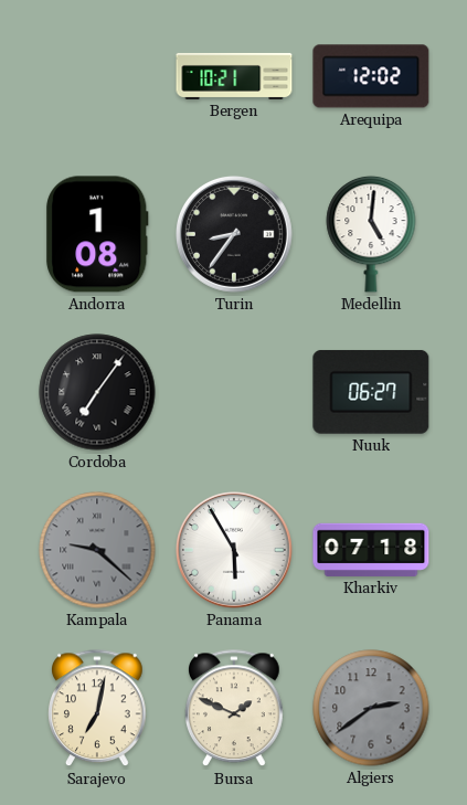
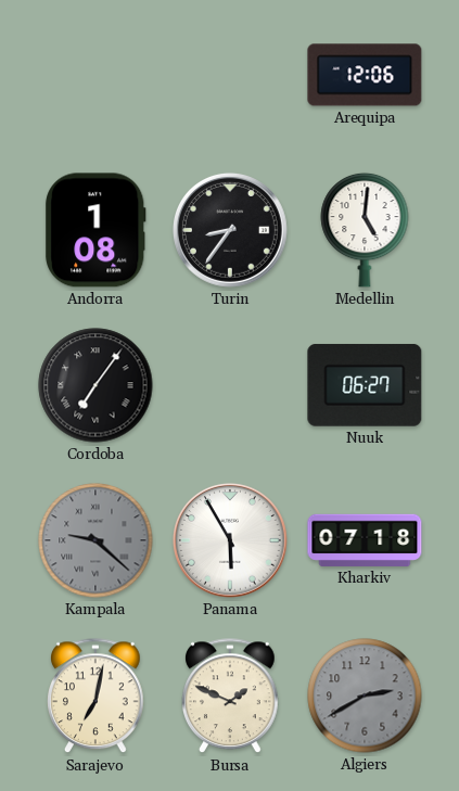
Bergen: 10:21 -> none (234, 76)
Arequipa: 12:02 -> 12:06 (365, 75)
Algiers: 2:39 -> 2:40 (365, 696)
